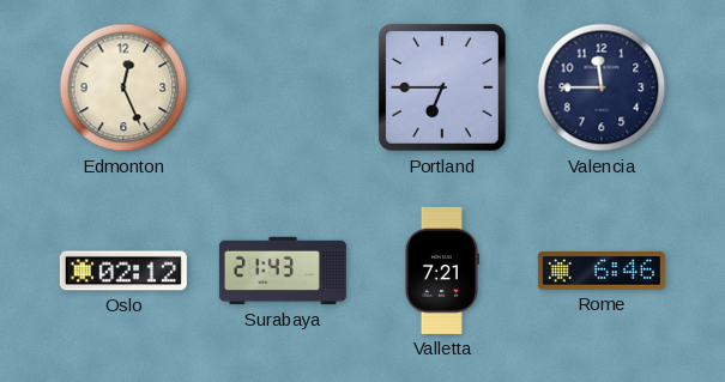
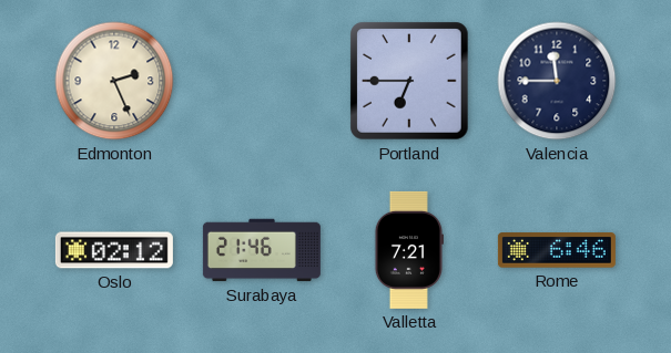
Edmonton: 12:26 -> 2:26 (114, 81)
Surabaya: 21:43 -> 21:46 (262, 250)
